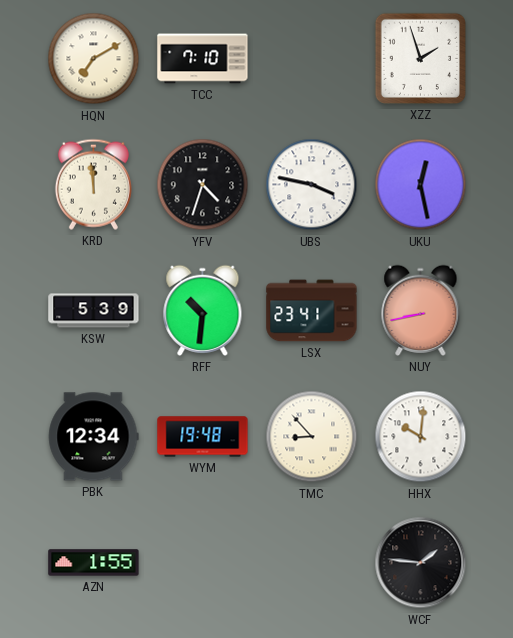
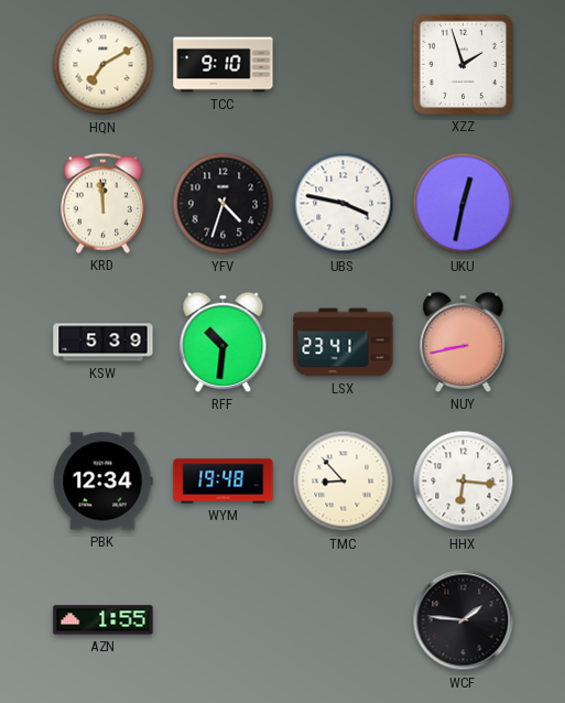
TCC: 7:10 -> 9:10 (224, 65)
UKU: 12:28 -> 12:32 (464, 204)
HHX: 10:01 -> 6:16 (464, 482)
